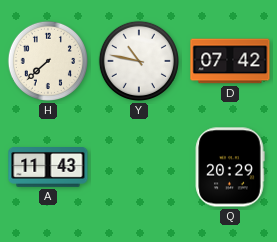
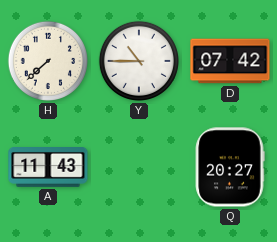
Y: 10:47 -> 10:45 (139, 61)
Q: 20:29 -> 20:27 (230, 167)
